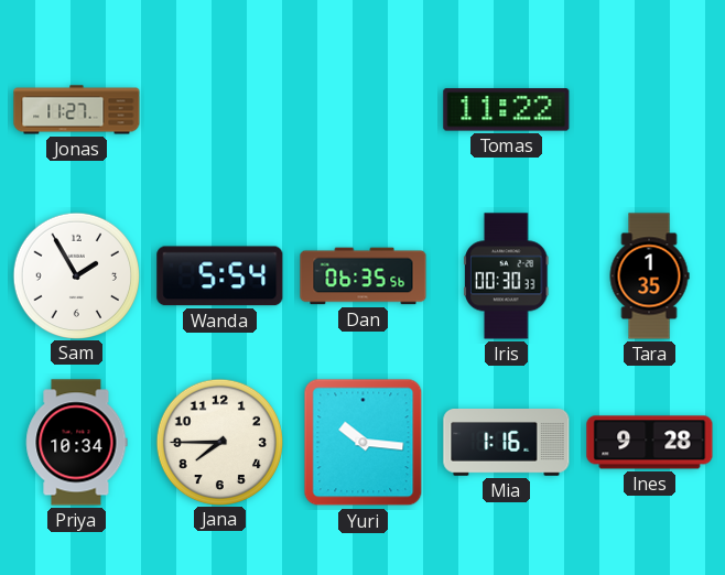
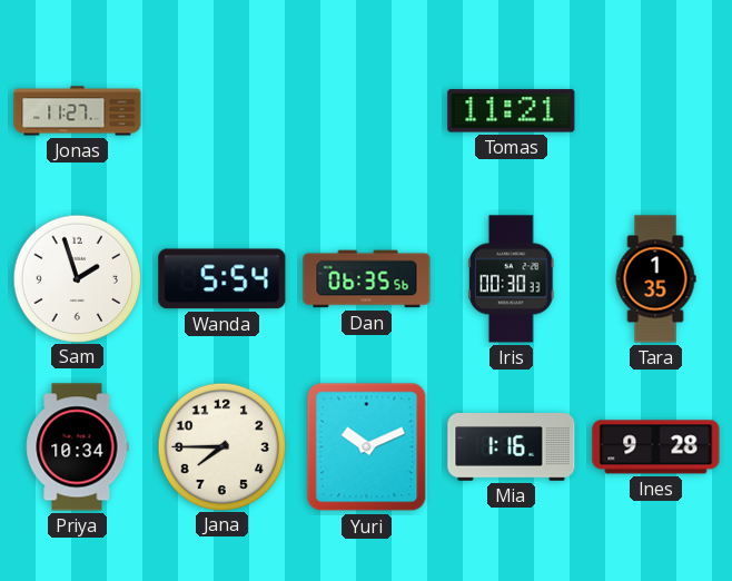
Tomas: 11:22 -> 11:21 (512, 111)
Sam: 1:55 -> 1:57 (77, 278)
Yuri: 10:16 -> 10:11 (367, 447)
